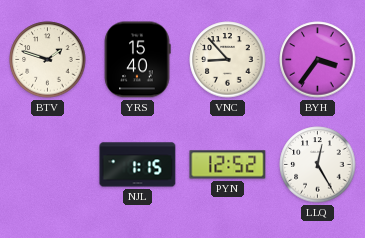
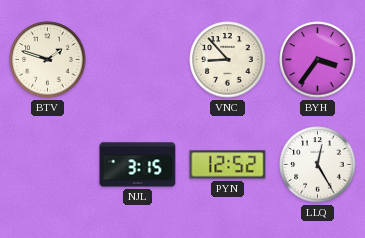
YRS: 15:40 -> none (137, 60)
NJL: 1:15 -> 3:15 (138, 165)
